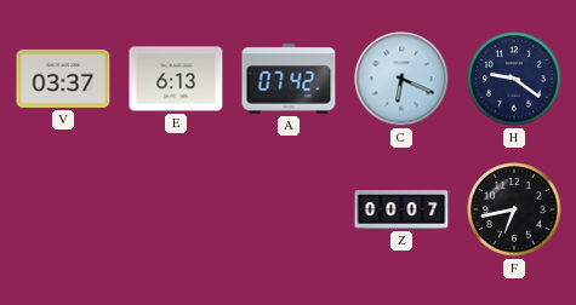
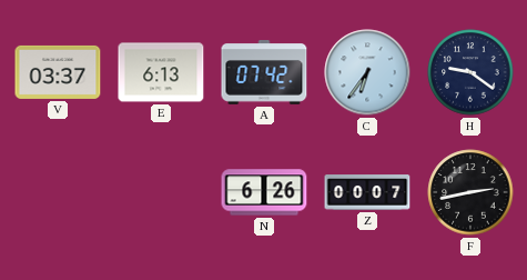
C: 6:19 -> 6:36 (367, 72)
N: none -> 6:26 (264, 192)
F: 6:43 -> 2:43 (470, 192)
